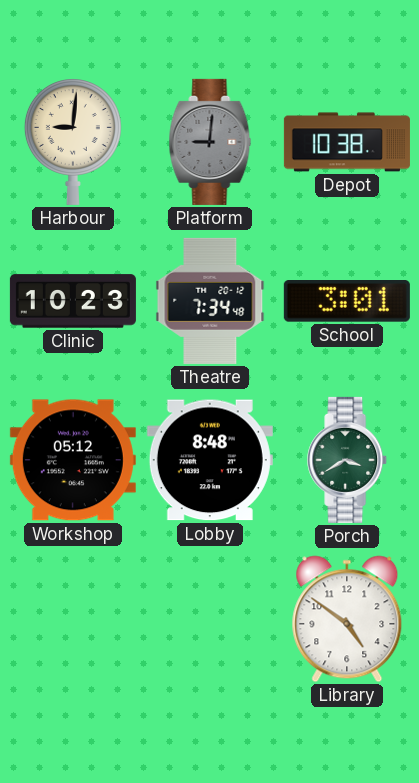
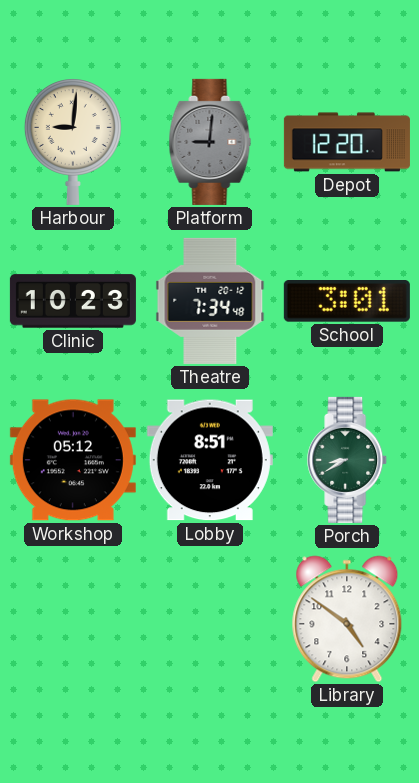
Depot: 10:38 -> 12:20 (347, 142)
Lobby: 8:48 -> 8:51 (210, 460)
Porch: 3:40 -> 8:40 (348, 460)
